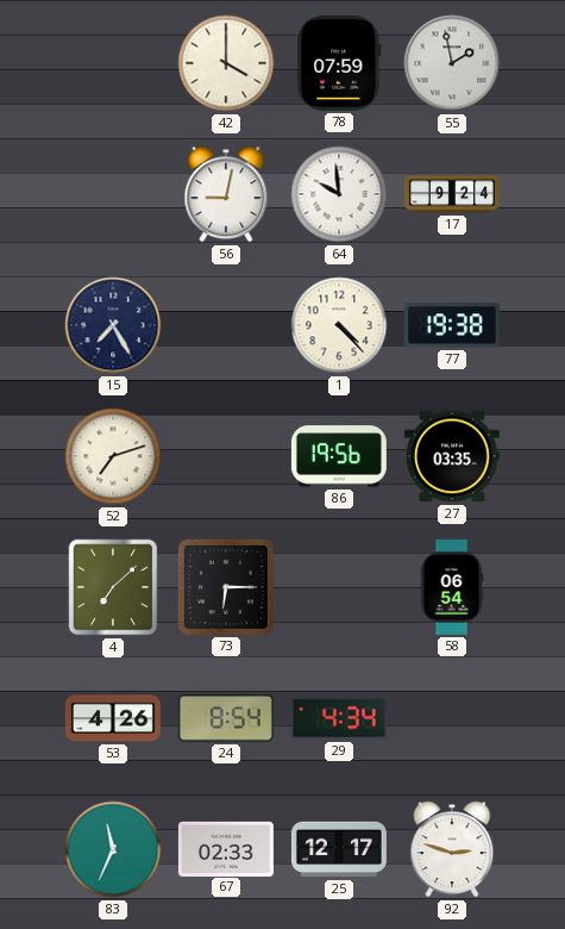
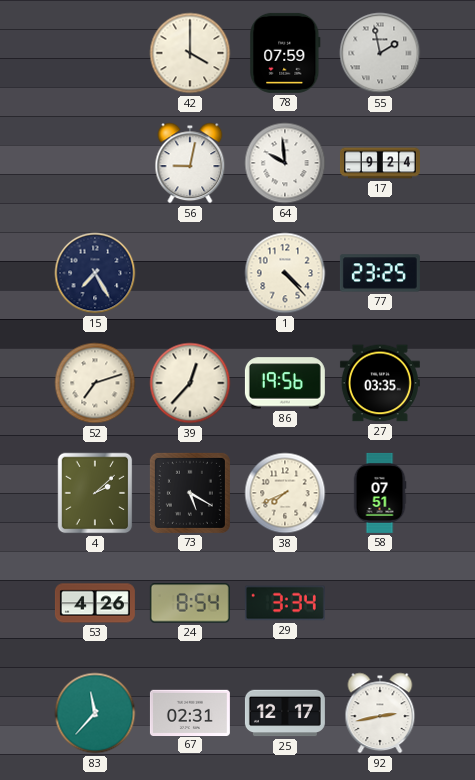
77: 19:38 -> 23:25 (380, 273)
39: none -> 12:37 (190, 383)
4: 7:08 -> 2:08 (95, 493)
73: 6:15 -> 5:20 (190, 493)
38: none -> 7:41 (285, 493)
58: 06:54 -> 07:51 (380, 493)
29: 4:34 -> 3:34 (285, 603)
83: 11:34 -> 11:37 (95, 713)
67: 02:33 -> 02:31 (190, 712)
92: 2:48 -> 2:43 (380, 713)
